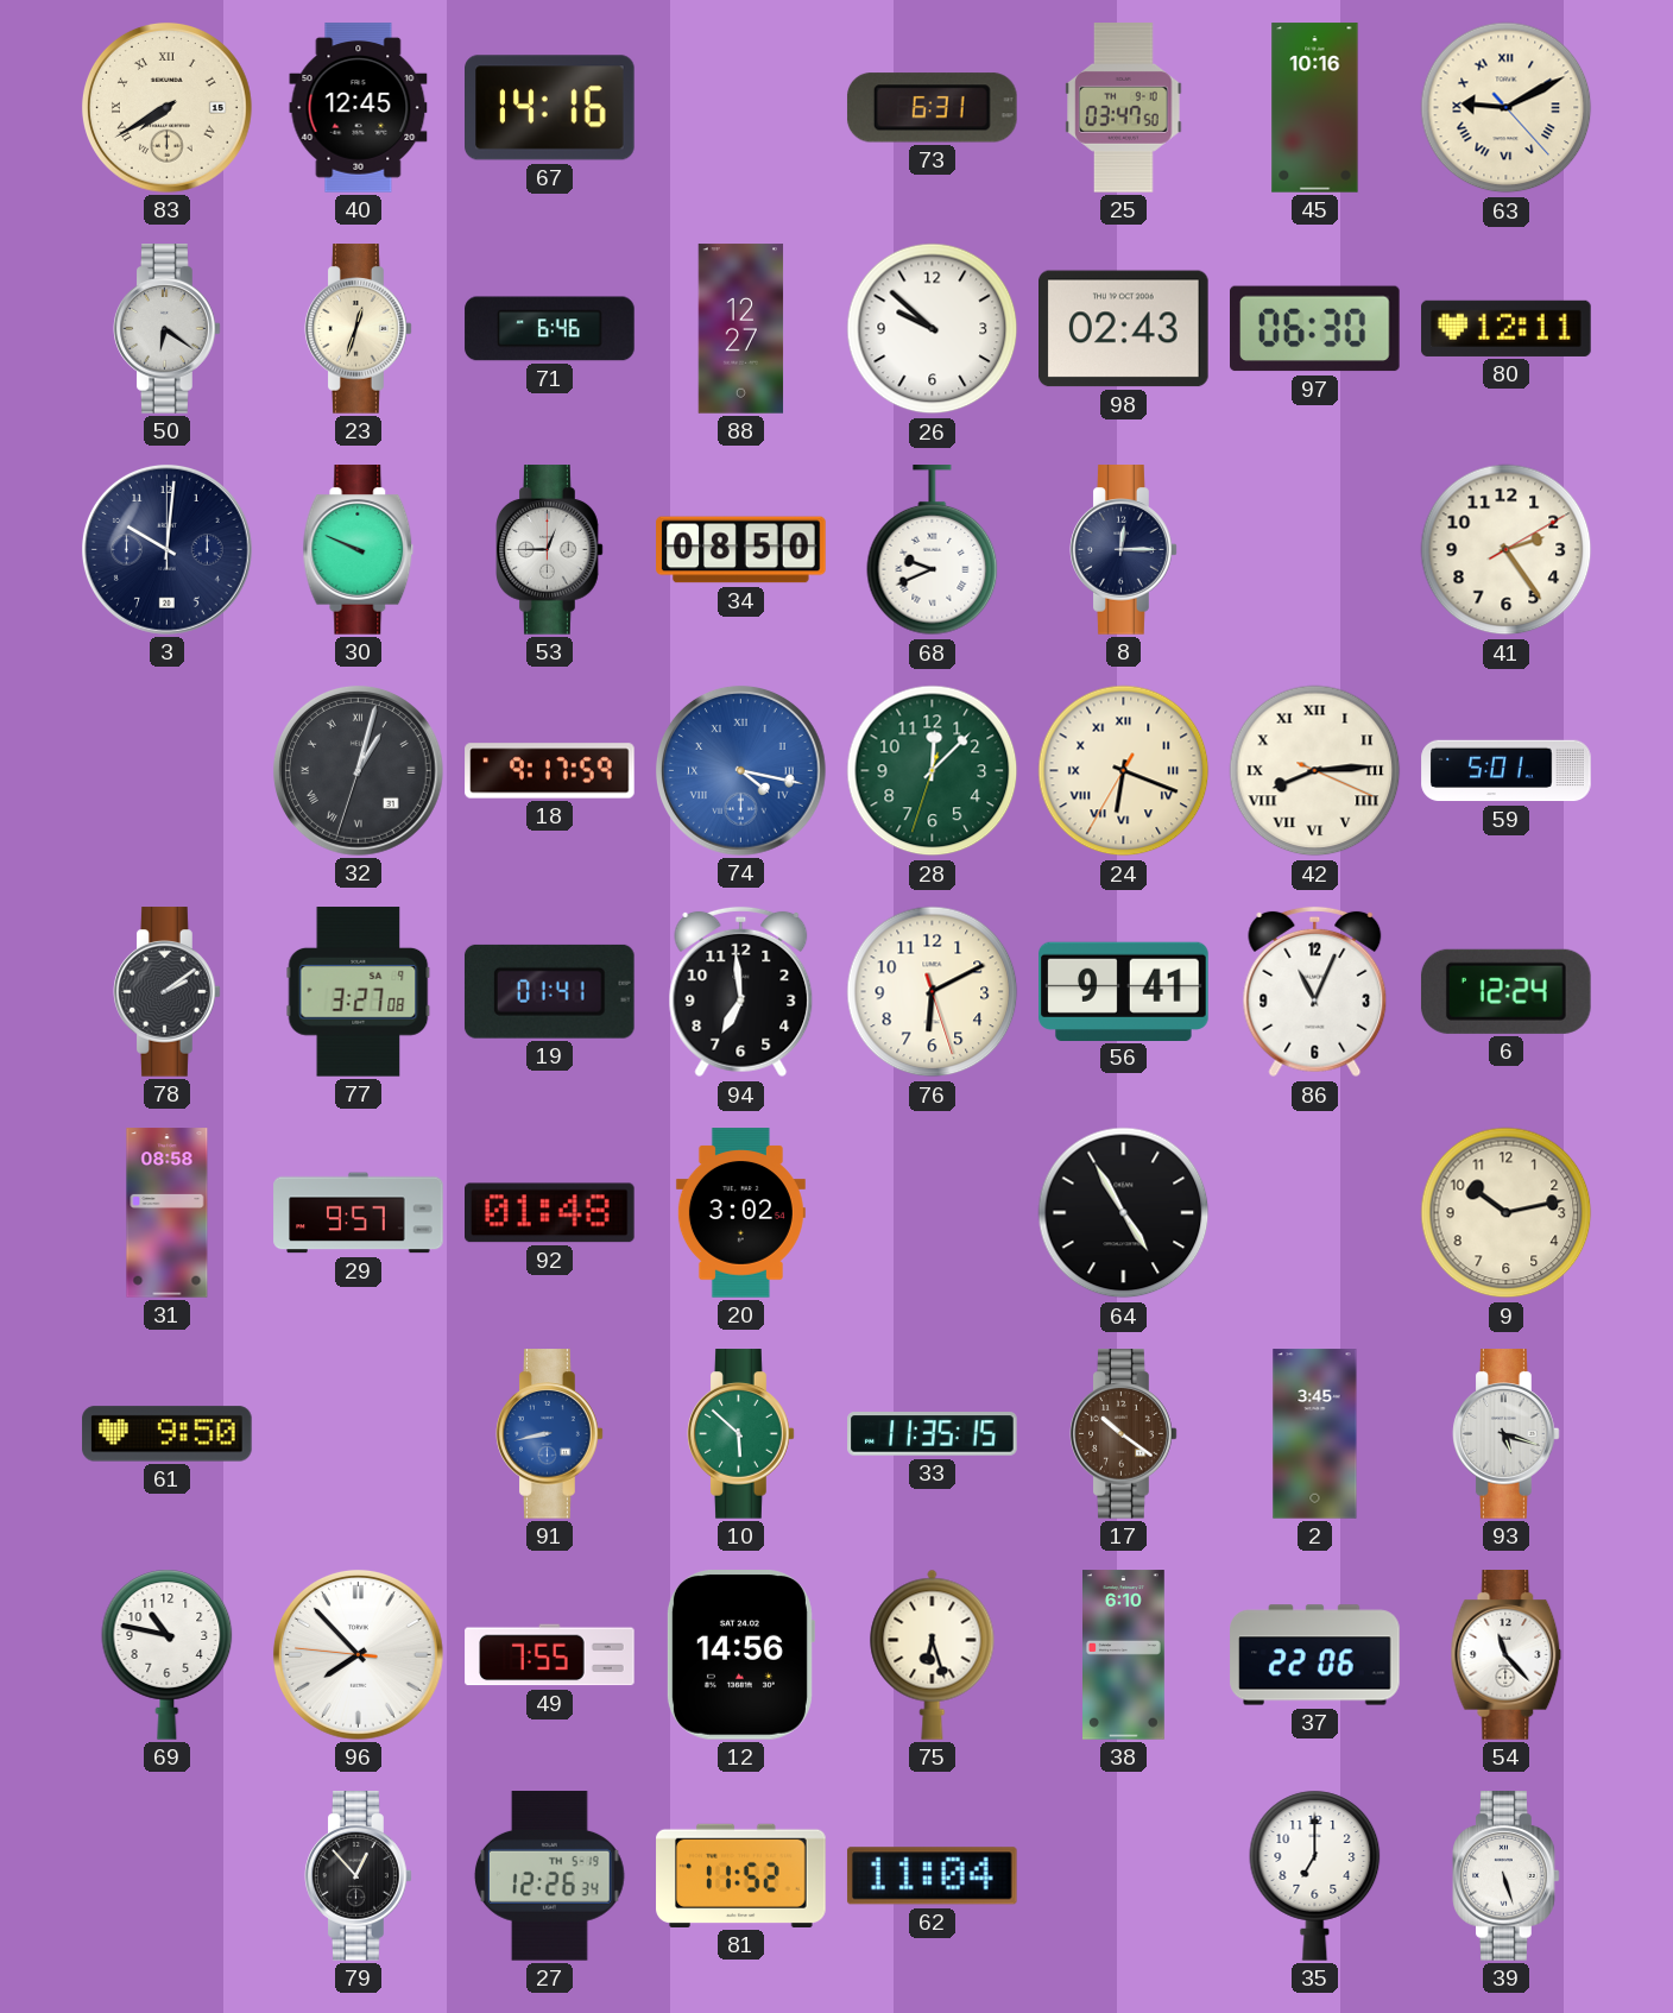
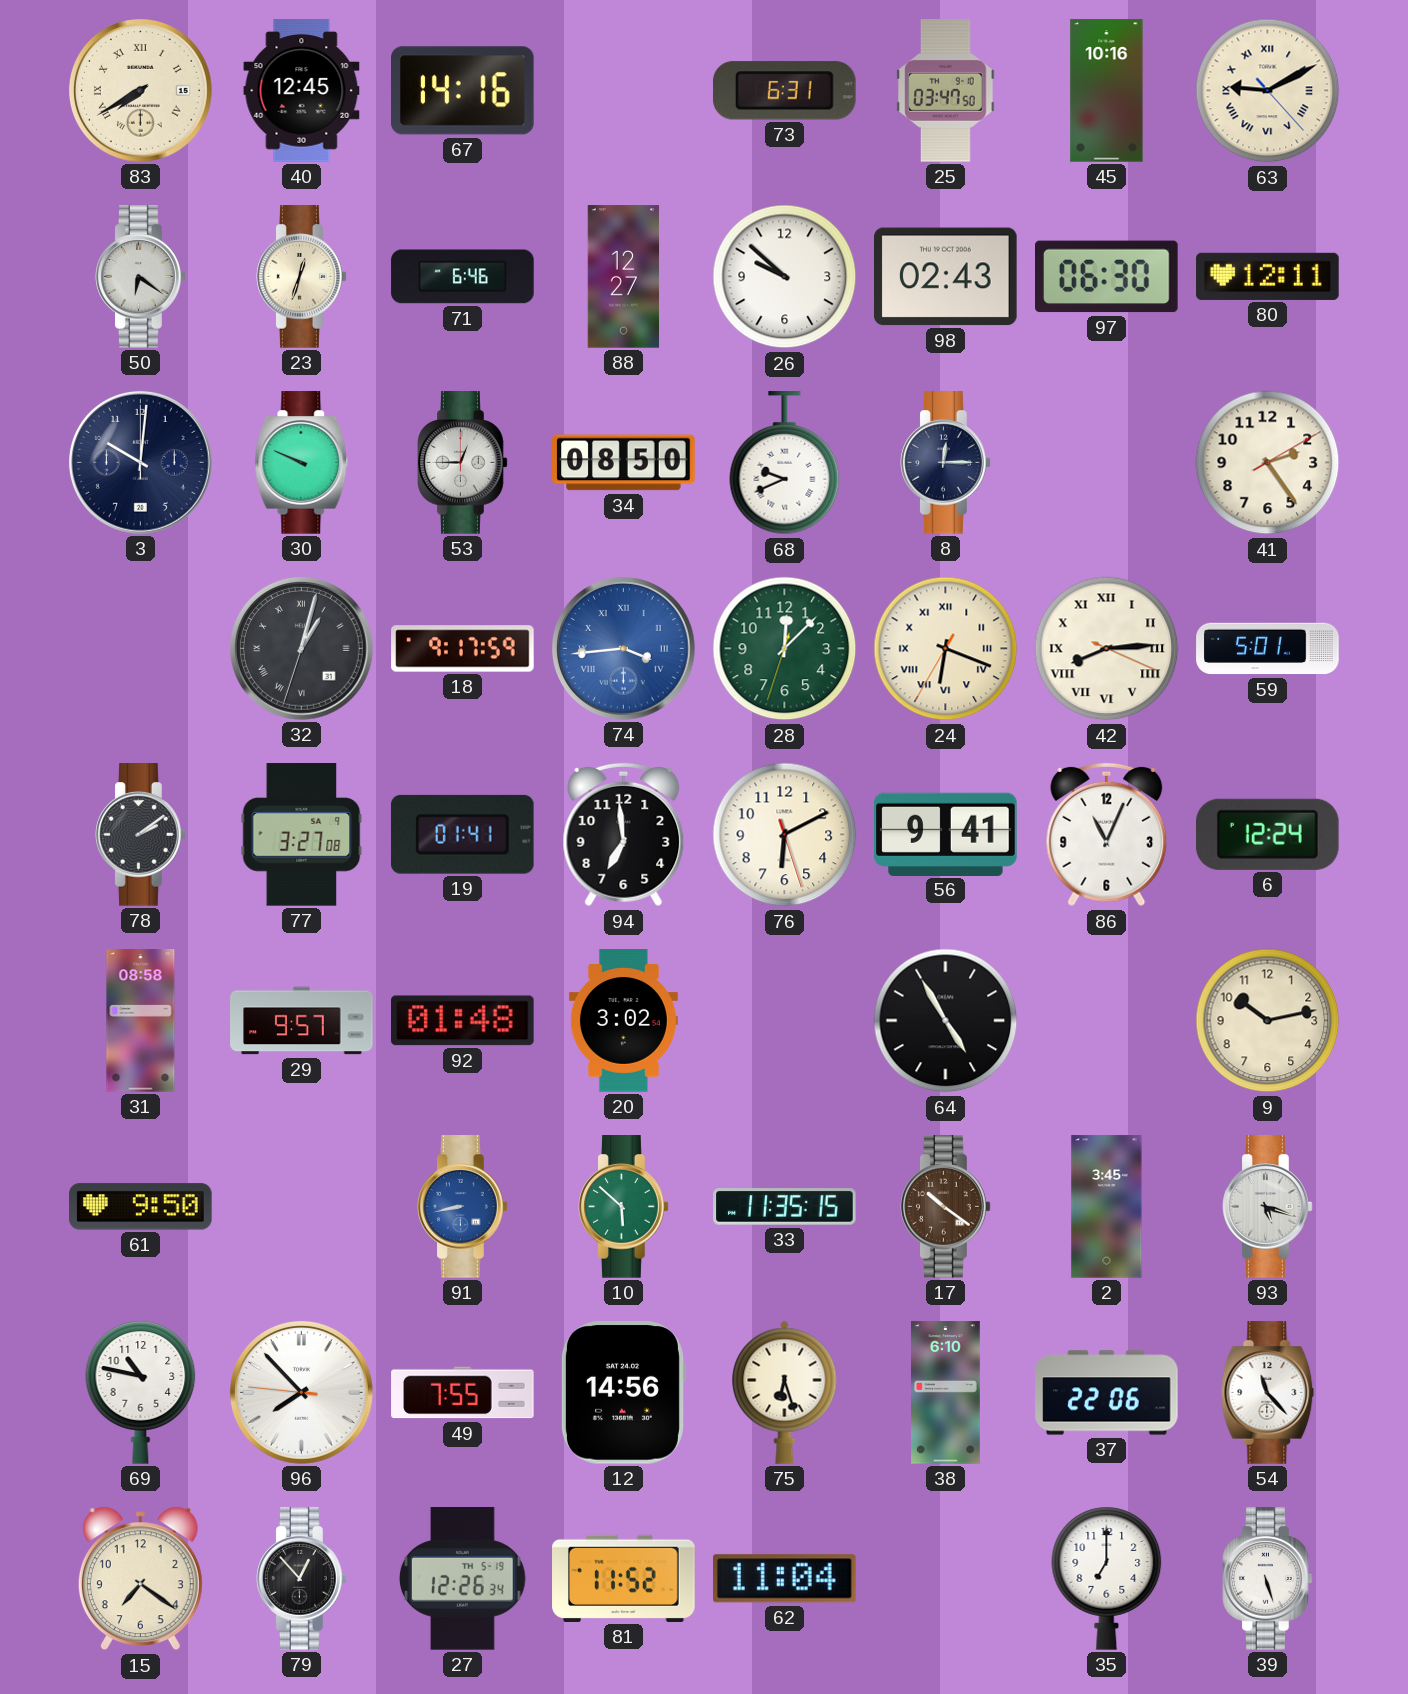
74: 4:17 -> 3:44 (623, 648)
15: none -> 7:21 (140, 1579)
